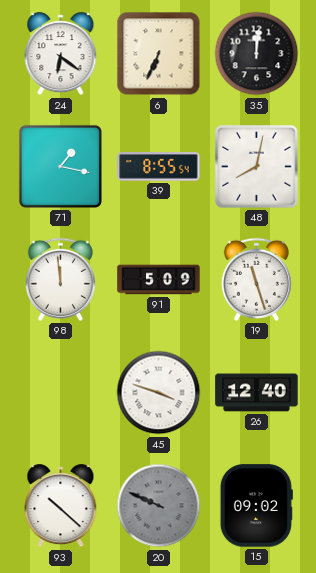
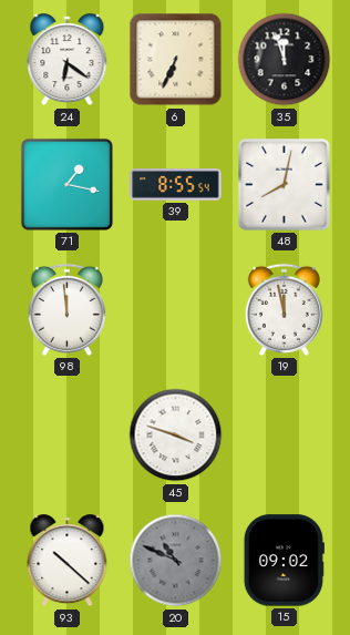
35: 12:01 -> 11:57 (285, 60)
91: 5:09 -> none (159, 280)
19: 11:27 -> 11:58 (284, 309)
26: 12:40 -> none (257, 393)
20: 9:49 -> 10:49 (176, 561)
